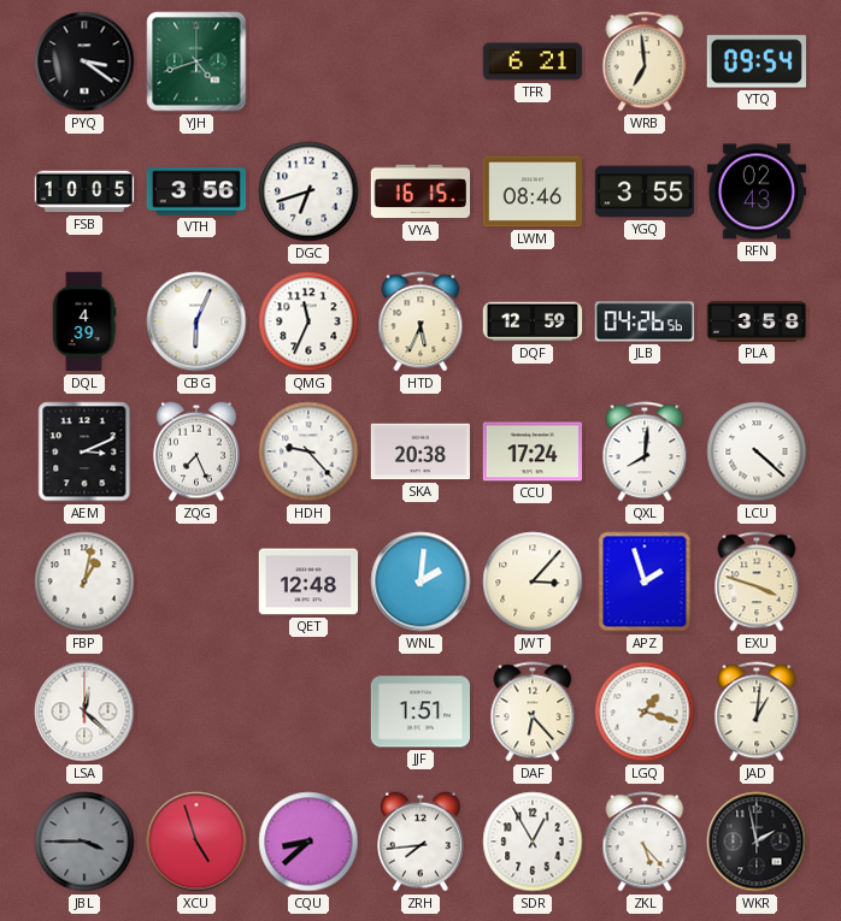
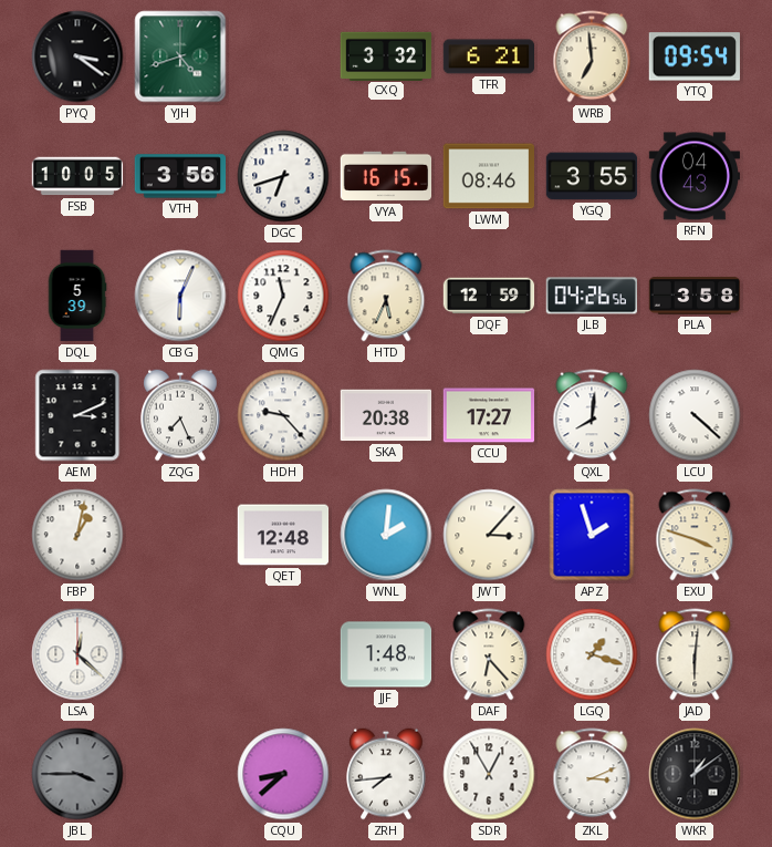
CXQ: none -> 3:32 (386, 55)
RFN: 02:43 -> 04:43 (695, 176)
DQL: 4:39 -> 5:39 (77, 296)
CCU: 17:24 -> 17:27 (489, 415)
JJF: 1:51 -> 1:48 (386, 654)
JAD: 1:01 -> 6:01 (695, 654)
XCU: 4:57 -> none (196, 842)
ZKL: 5:23 -> 3:11 (592, 774)
WKR: 1:58 -> 1:09 (695, 774)
